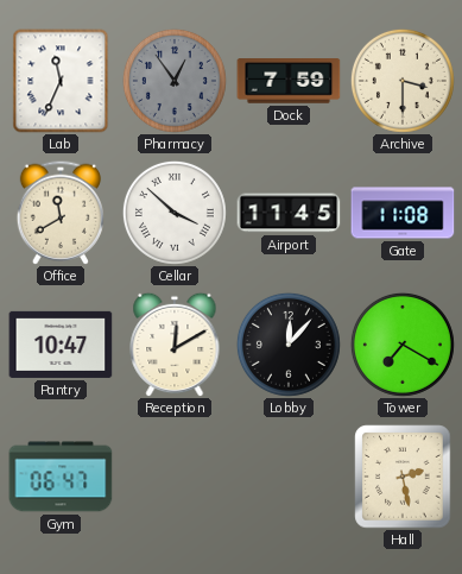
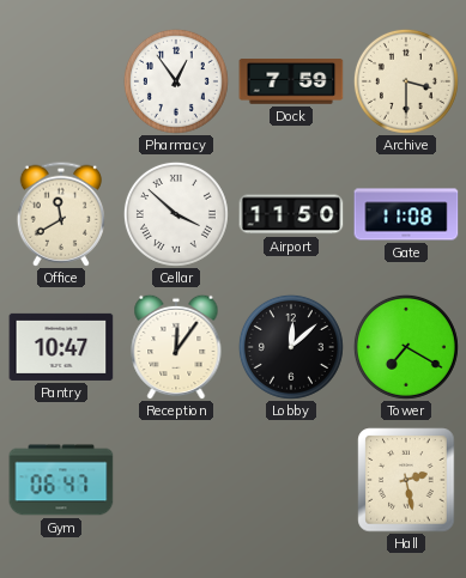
Lab: 11:34 -> none (61, 81)
Pharmacy dial: grey -> white (176, 81)
Airport: 11:45 -> 11:50 (291, 214)
Reception: 12:10 -> 12:06 (176, 347)
Lobby: 12:07 -> 12:08 (291, 347)
